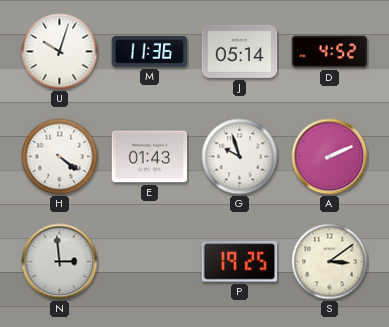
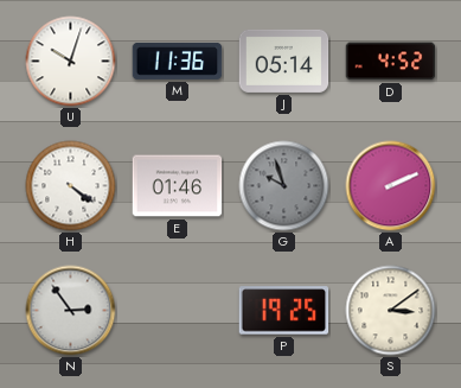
E: 01:43 -> 01:46 (178, 186)
G dial: white -> grey (284, 186)
N: 2:59 -> 2:54 (71, 311)
